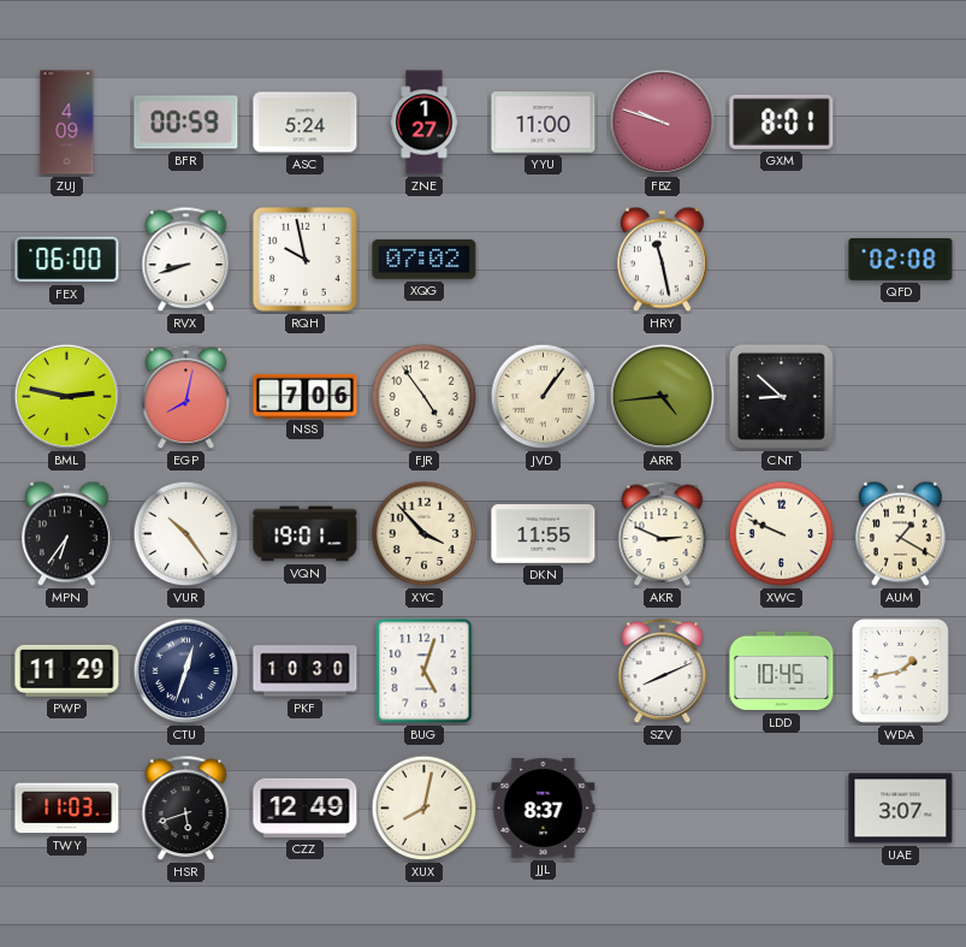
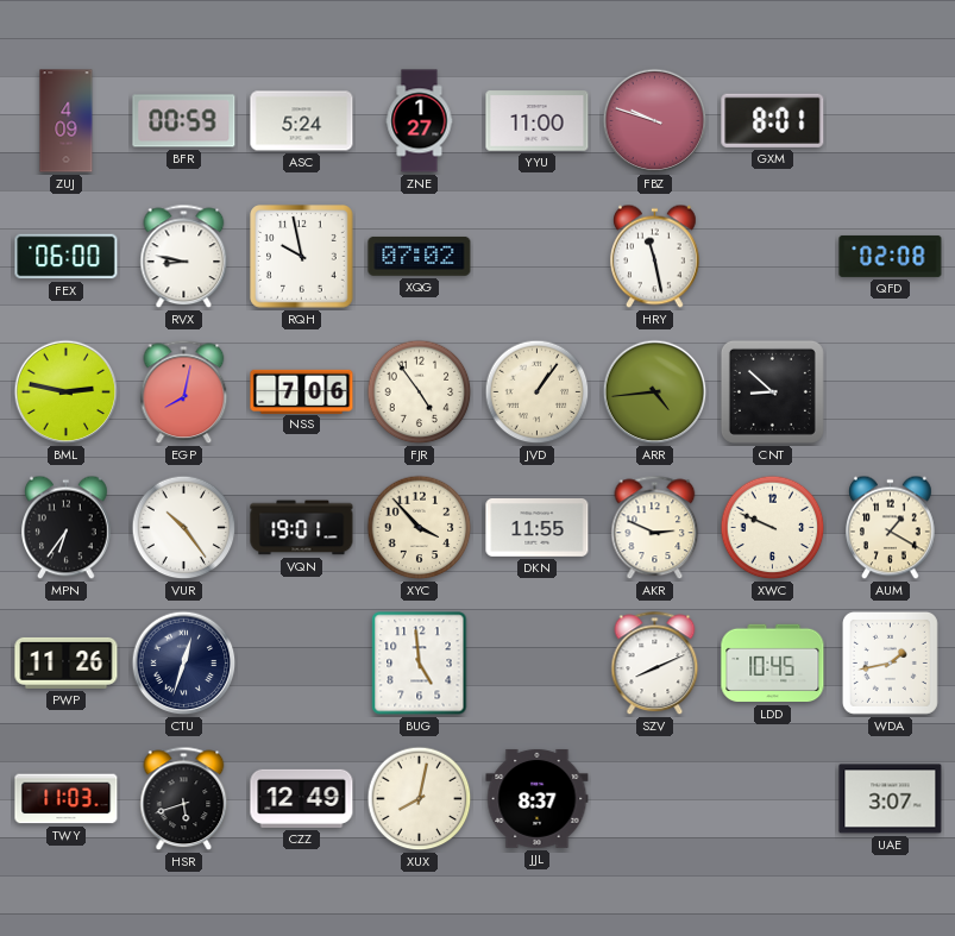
RVX: 8:42 -> 8:47 (184, 257)
PWP: 11:29 -> 11:26 (67, 662)
PKF: 10:30 -> none (306, 671)
BUG: 5:03 -> 4:59 (420, 664)
